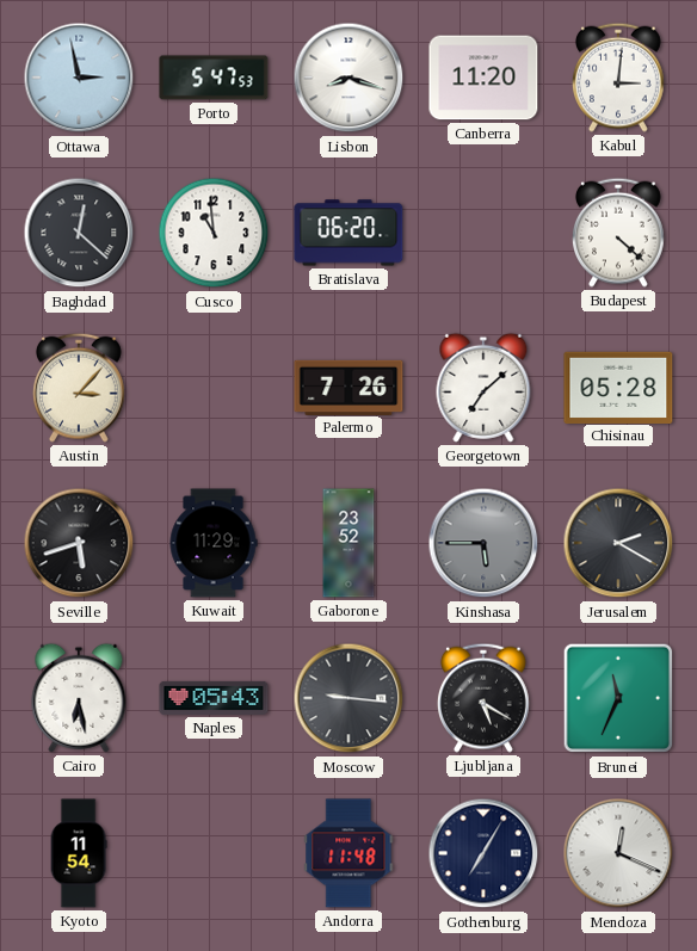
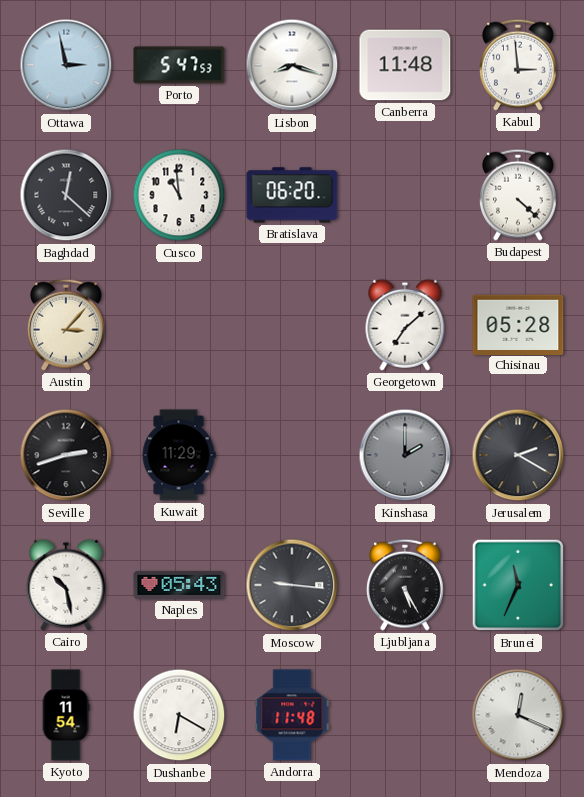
Canberra: 11:20 -> 11:48 (405, 65)
Kabul: 3:01 -> 2:59 (518, 65)
Palermo: 7:26 -> none (348, 387)
Seville: 5:42 -> 2:42 (66, 455)
Gaborone: 23:52 -> none (348, 543)
Kinshasa: 5:45 -> 2:00 (405, 455)
Cairo: 6:28 -> 10:28 (66, 585)
Ljubljana: 5:20 -> 5:25 (405, 585)
Dushanbe: none -> 6:20 (179, 715)
Gothenburg: 7:05 -> none (483, 853)
